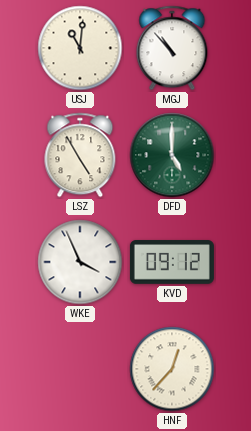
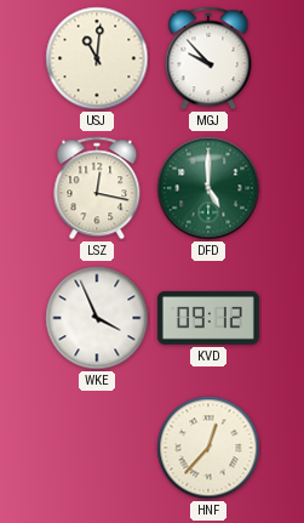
MGJ: 10:53 -> 9:53 (208, 58)
LSZ: 4:55 -> 12:17 (97, 188)
